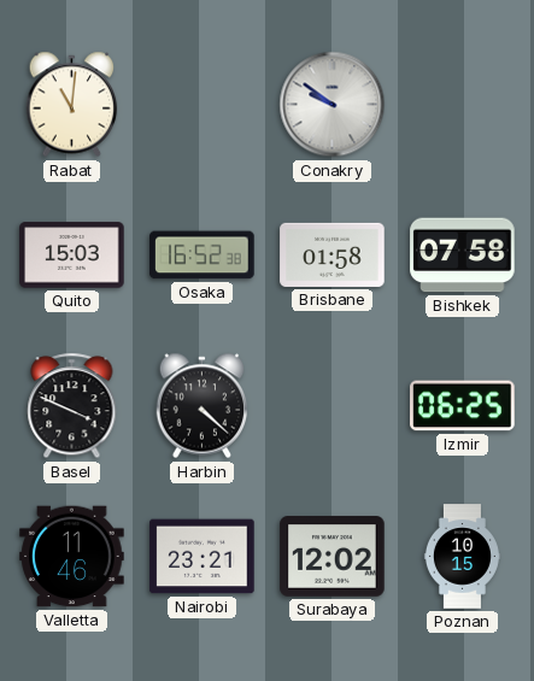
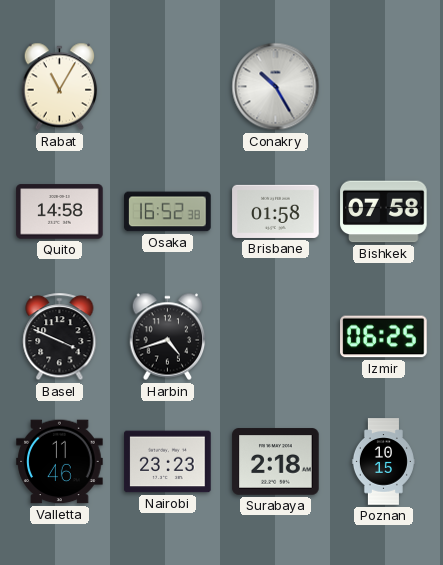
Rabat: 11:01 -> 11:05 (60, 87)
Conakry: 9:51 -> 10:25 (276, 87)
Quito: 15:03 -> 14:58 (60, 212)
Harbin: 4:22 -> 4:42 (168, 337)
Nairobi: 23:21 -> 23:23 (168, 462)
Surabaya: 12:02 -> 2:18 (276, 462)
